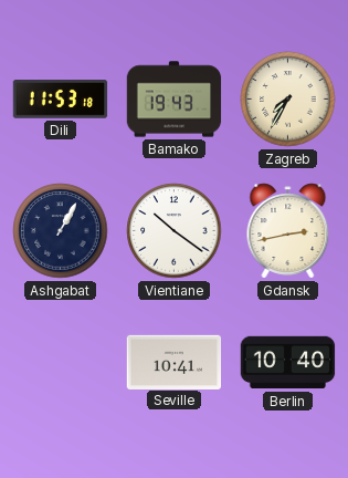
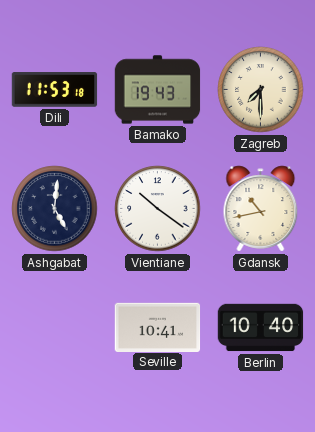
Zagreb: 7:35 -> 7:30 (261, 90)
Ashgabat: 1:05 -> 5:01 (55, 209)
Gdansk: 2:43 -> 10:43 (261, 209)
